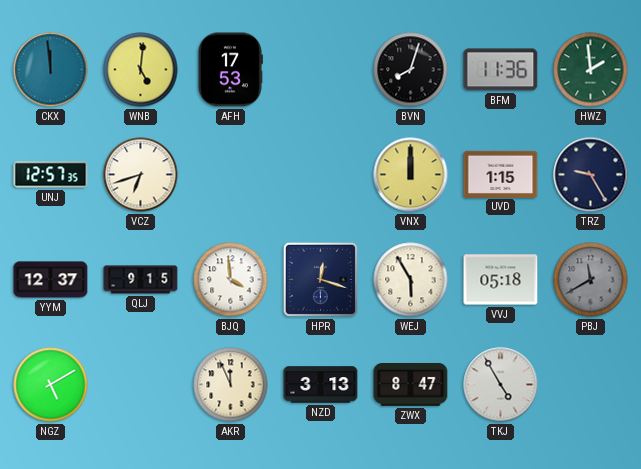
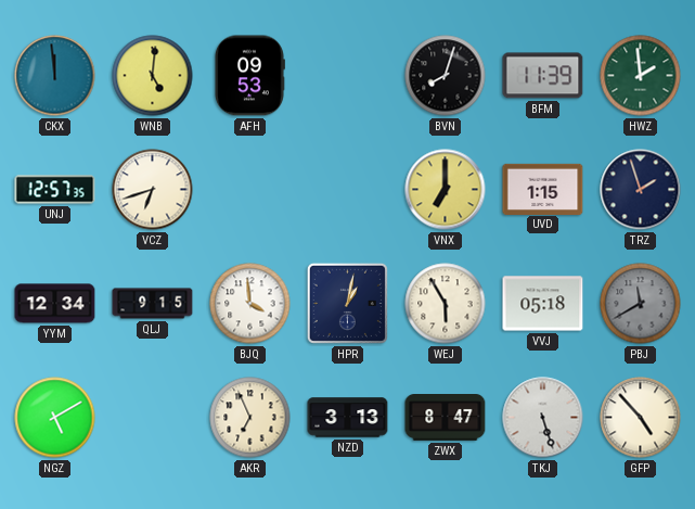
AFH: 17:53 -> 09:53 (249, 76)
BFM: 11:36 -> 11:39 (543, 76)
VNX: 12:00 -> 7:00 (446, 190)
TRZ: 9:25 -> 1:57 (641, 190)
YYM: 12:37 -> 12:34 (55, 304)
HPR: 12:18 -> 1:02 (347, 303)
AKR: 11:56 -> 6:56 (250, 418)
TKJ: 4:55 -> 5:27 (543, 418)
GFP: none -> 4:53 (641, 418)
